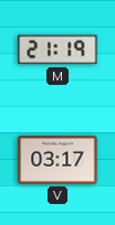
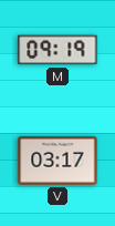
M: 21:19 -> 09:19 (57, 50)
